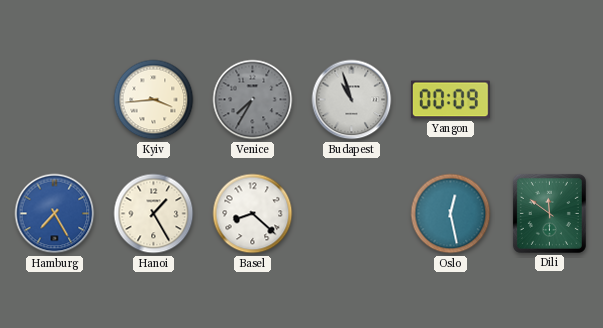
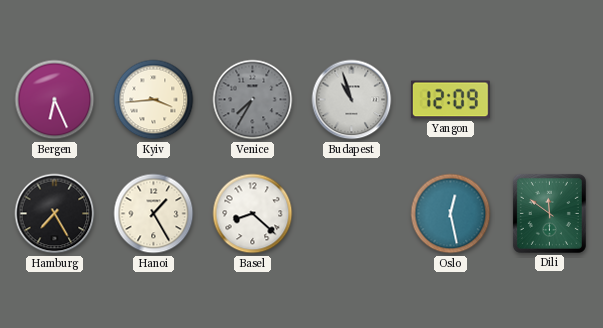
Bergen: none -> 6:26 (55, 100)
Yangon: 00:09 -> 12:09 (450, 100)
Hamburg dial: blue -> black (55, 214)
